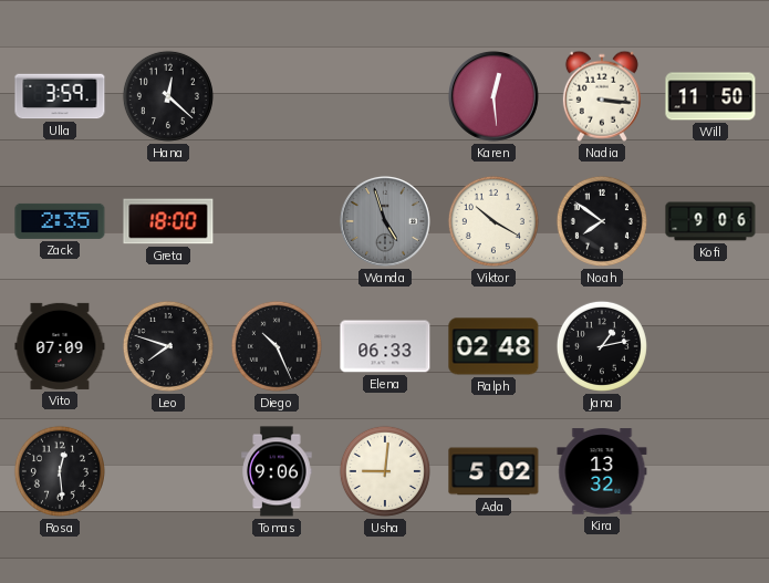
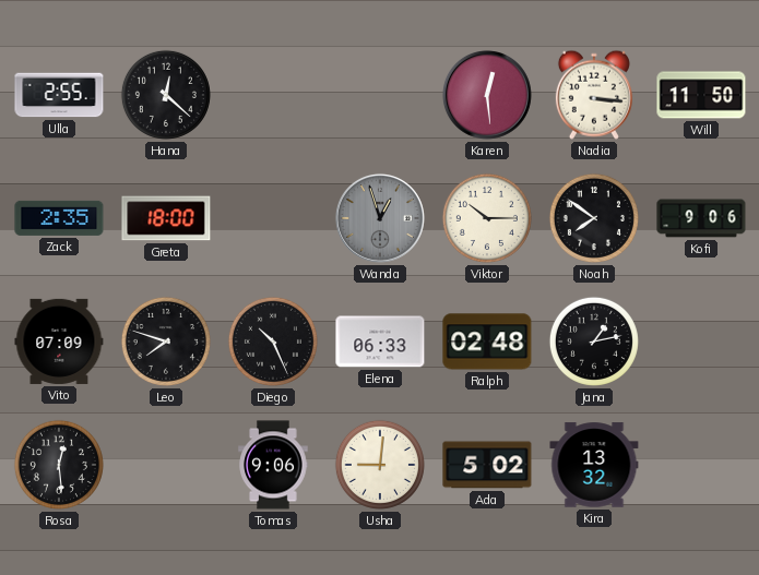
Ulla: 3:59 -> 2:55 (59, 95)
Wanda: 4:57 -> 12:57 (380, 218)
Viktor: 10:20 -> 10:15 (487, 218)
